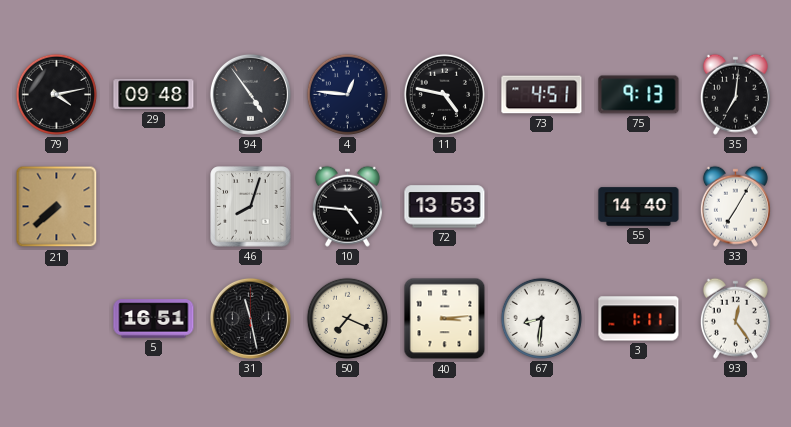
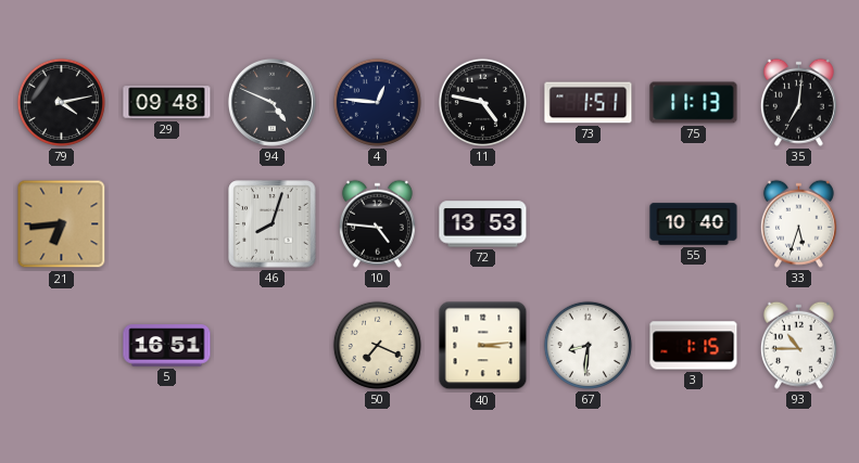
94: 4:54 -> 4:49 (271, 102)
73: 4:51 -> 1:51 (589, 103)
75: 9:13 -> 11:13 (694, 103)
21: 7:38 -> 6:44 (62, 224)
55: 14:40 -> 10:40 (694, 224)
33: 7:05 -> 5:33 (798, 223)
31: 11:28 -> none (250, 318)
3: 1:11 -> 1:15 (694, 346)
93: 12:24 -> 10:45 (798, 345)
